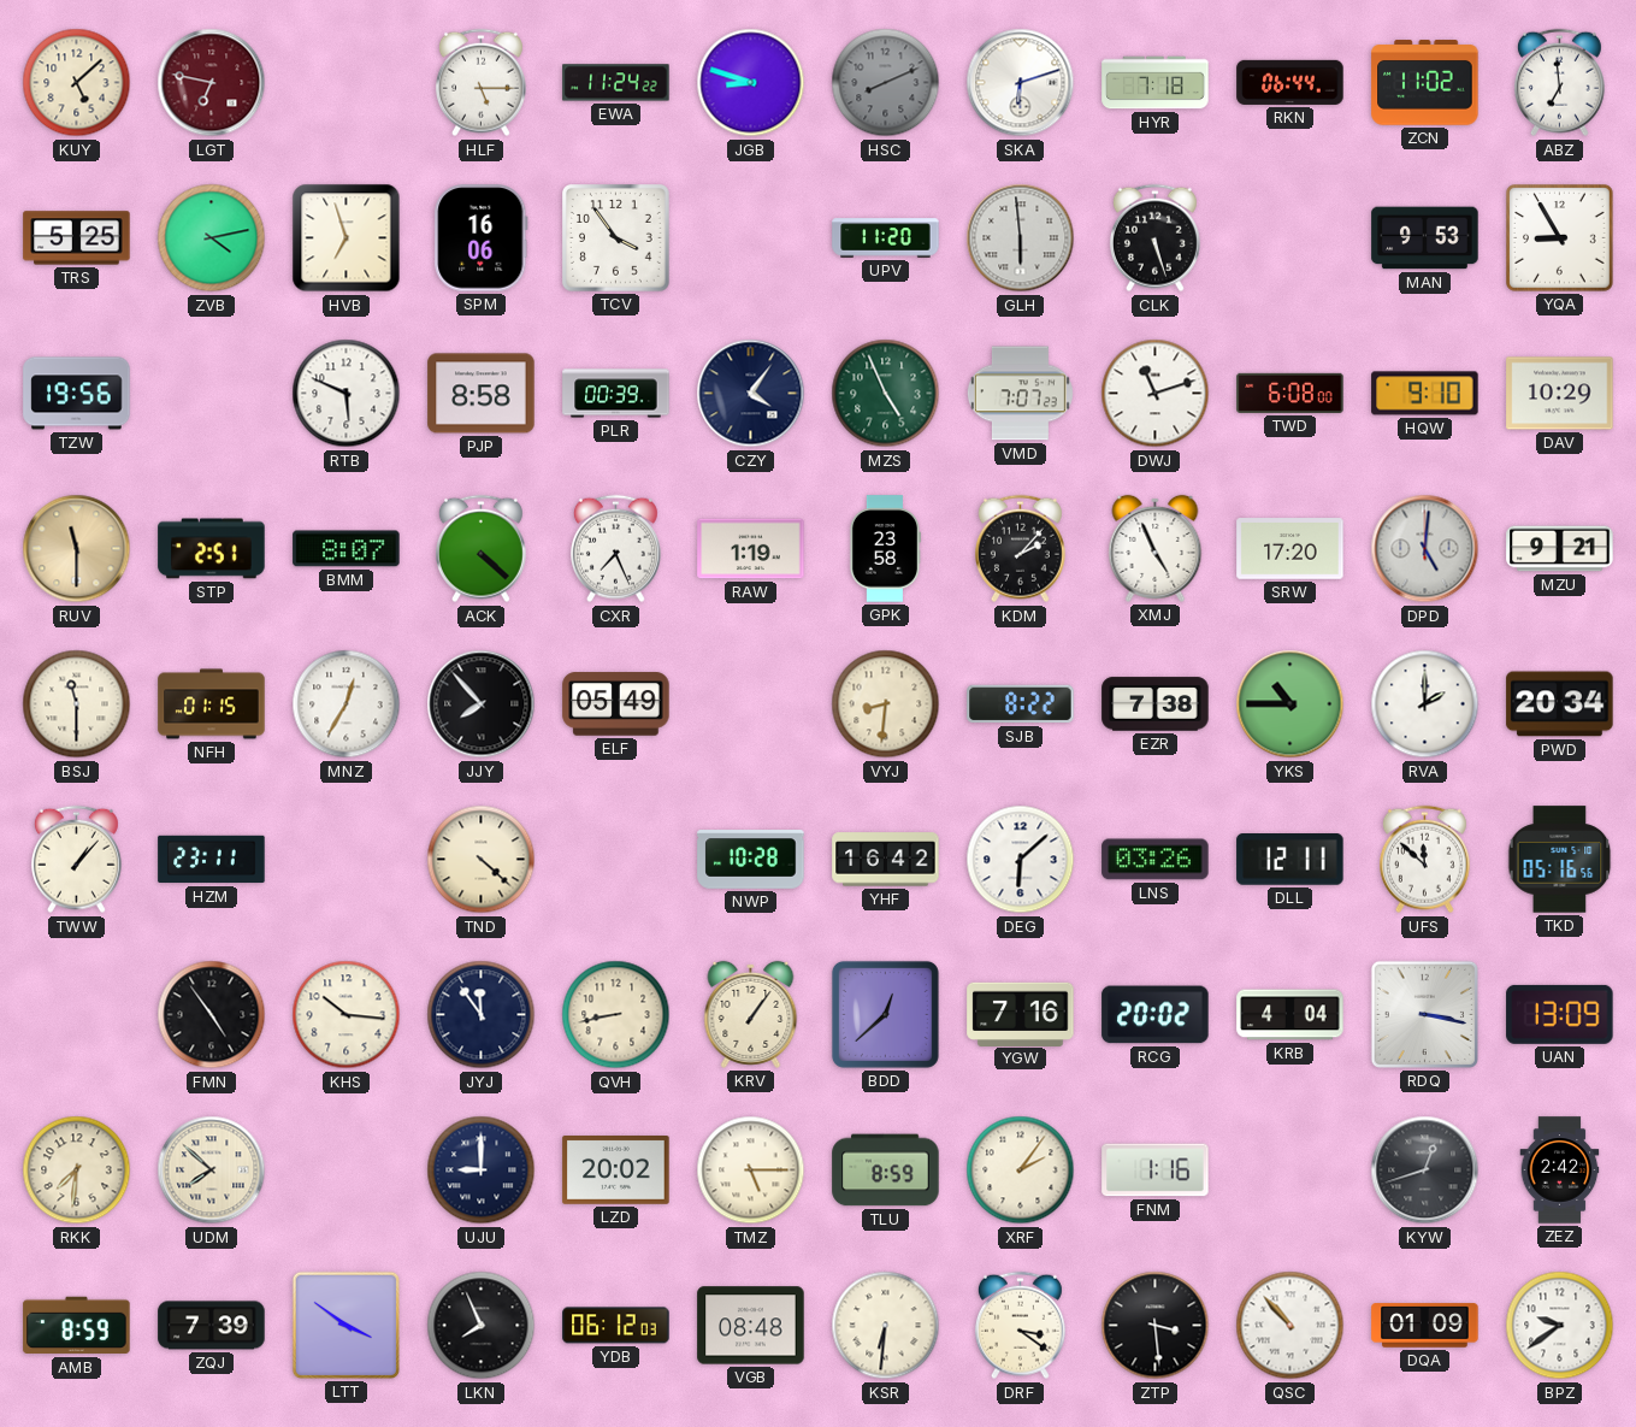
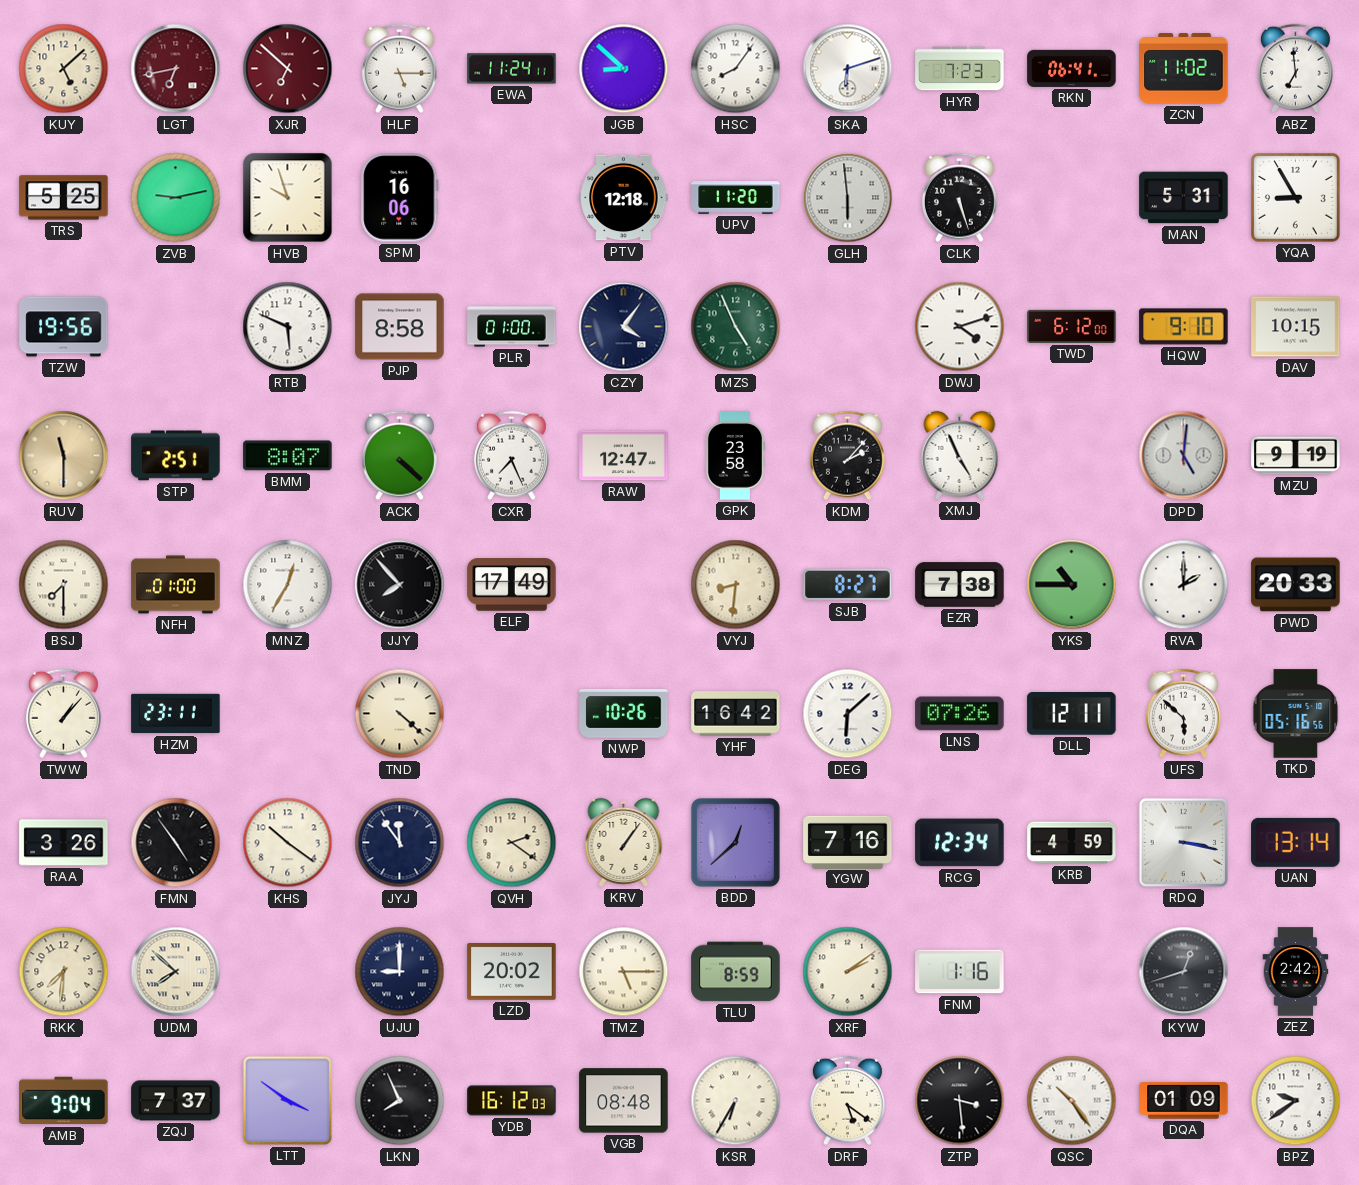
LGT: 6:47 -> 6:43 (176, 69)
XJR: none -> 6:52 (288, 69)
EWA: 11:24:22 -> 11:24:11 (512, 69)
JGB: 8:48 -> 8:52 (624, 69)
HSC: 8:11 -> 8:06 (736, 69)
HSC dial: grey -> white (736, 69)
HYR: 7:18 -> 7:23 (960, 69)
RKN: 06:44 -> 06:41 (1072, 68)
ZVB: 4:13 -> 9:13 (176, 198)
HVB: 6:57 -> 9:57 (288, 198)
TCV: 3:54 -> none (616, 238)
PTV: none -> 12:18 (624, 198)
MAN: 9:53 -> 5:31 (1184, 198)
PLR: 00:39 -> 01:00 (512, 327)
VMD: 7:07 -> none (1020, 394)
DWJ: 11:12 -> 4:12 (960, 327)
TWD: 6:08 -> 6:12 (1072, 326)
DAV: 10:29 -> 10:15 (1296, 327)
RAW: 1:19 -> 12:47 (624, 456)
SRW: 17:20 -> none (1291, 549)
MZU: 9:21 -> 9:19 (1296, 456)
BSJ: 11:30 -> 7:30 (64, 585)
NFH: 01:15 -> 01:00 (176, 585)
ELF: 05:49 -> 17:49 (512, 585)
SJB: 8:22 -> 8:27 (848, 585)
PWD: 20:34 -> 20:33 (1296, 585)
NWP: 10:28 -> 10:26 (624, 714)
LNS: 03:26 -> 07:26 (960, 714)
UFS: 11:52 -> 5:52 (1183, 714)
RAA: none -> 3:26 (64, 843)
KHS: 10:16 -> 10:21 (288, 843)
QVH: 8:43 -> 2:21 (512, 843)
RCG: 20:02 -> 12:34 (960, 843)
KRB: 4:04 -> 4:59 (1072, 843)
UAN: 13:09 -> 13:14 (1296, 842)
XRF: 2:06 -> 2:09 (848, 972)
AMB: 8:59 -> 9:04 (64, 1101)
ZQJ: 7:39 -> 7:37 (176, 1101)
YDB: 06:12 -> 16:12 (512, 1101)
KSR: 6:31 -> 6:35 (736, 1101)
DRF: 3:21 -> 5:21 (847, 1101)
QSC: 10:53 -> 10:24 (1072, 1101)
